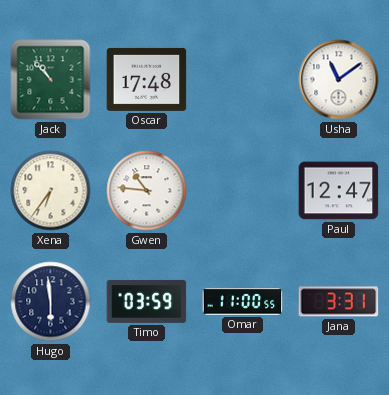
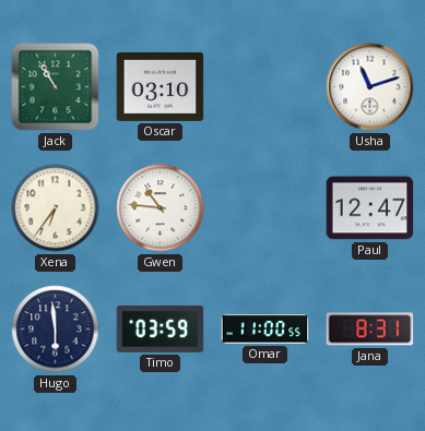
Jack: 10:53 -> 10:55 (56, 87)
Oscar: 17:48 -> 03:10 (161, 86)
Usha: 11:09 -> 11:12 (370, 87)
Jana: 3:31 -> 8:31 (370, 330)
